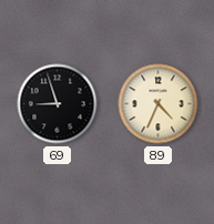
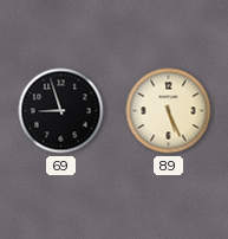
89: 4:34 -> 5:26 (169, 111)
